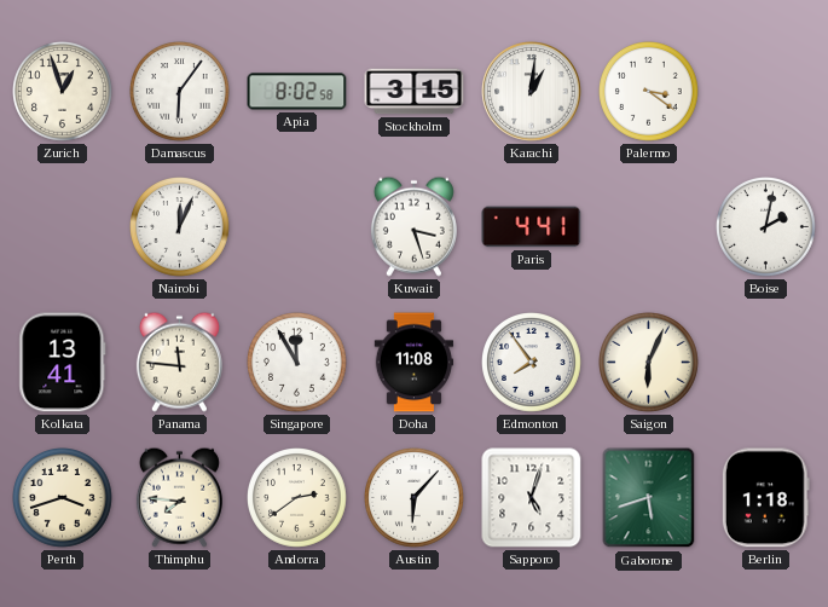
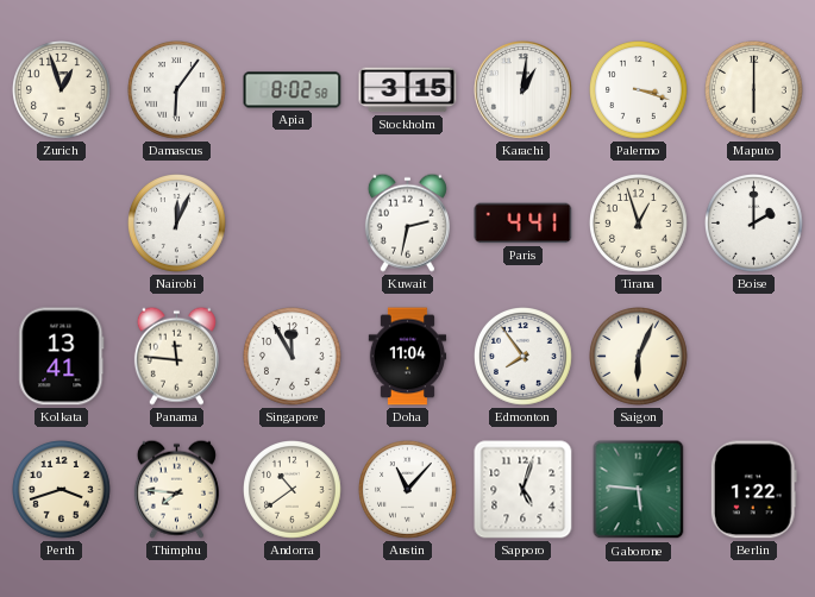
Palermo: 3:21 -> 3:18 (639, 90)
Maputo: none -> 6:00 (754, 90)
Kuwait: 3:27 -> 2:32 (407, 222)
Tirana: none -> 12:57 (639, 224)
Boise: 2:02 -> 2:00 (754, 224)
Doha: 11:08 -> 11:04 (408, 357)
Andorra: 2:39 -> 10:39 (293, 490)
Austin: 6:07 -> 11:07 (408, 490)
Gaborone: 5:42 -> 5:46 (639, 490)
Berlin: 1:18 -> 1:22 (753, 490)
